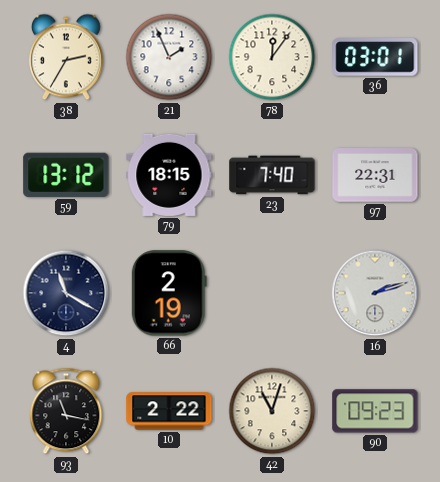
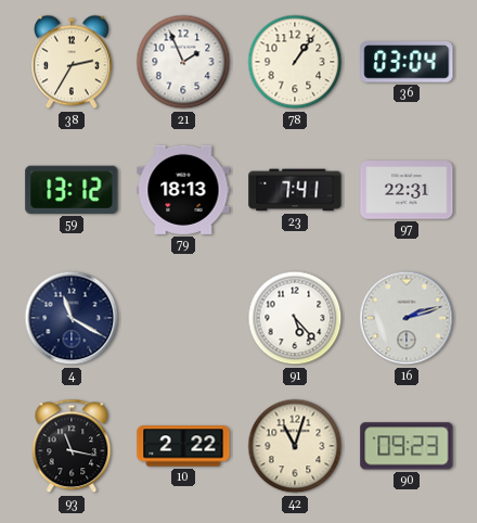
78: 12:06 -> 1:06 (295, 62)
36: 03:01 -> 03:04 (407, 62)
79: 18:15 -> 18:13 (183, 190)
23: 7:40 -> 7:41 (295, 190)
66: 2:19 -> none (169, 293)
91: none -> 5:23 (295, 318)
